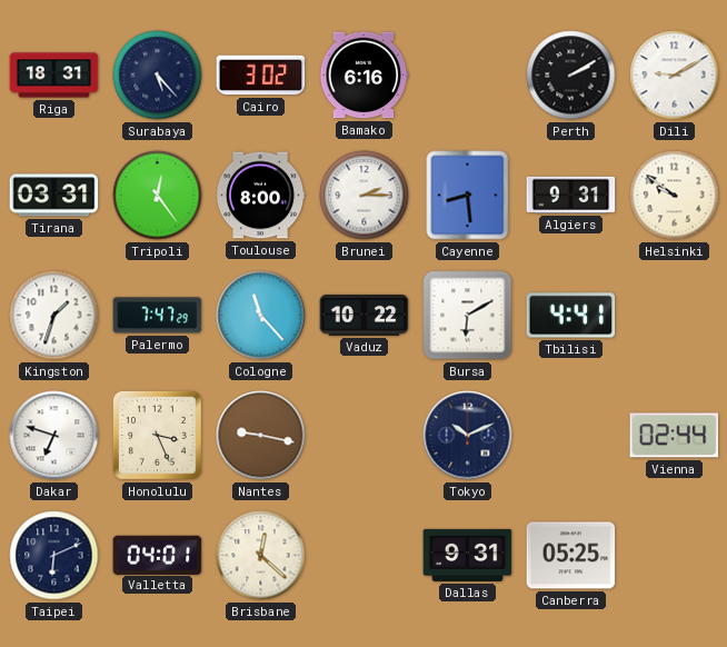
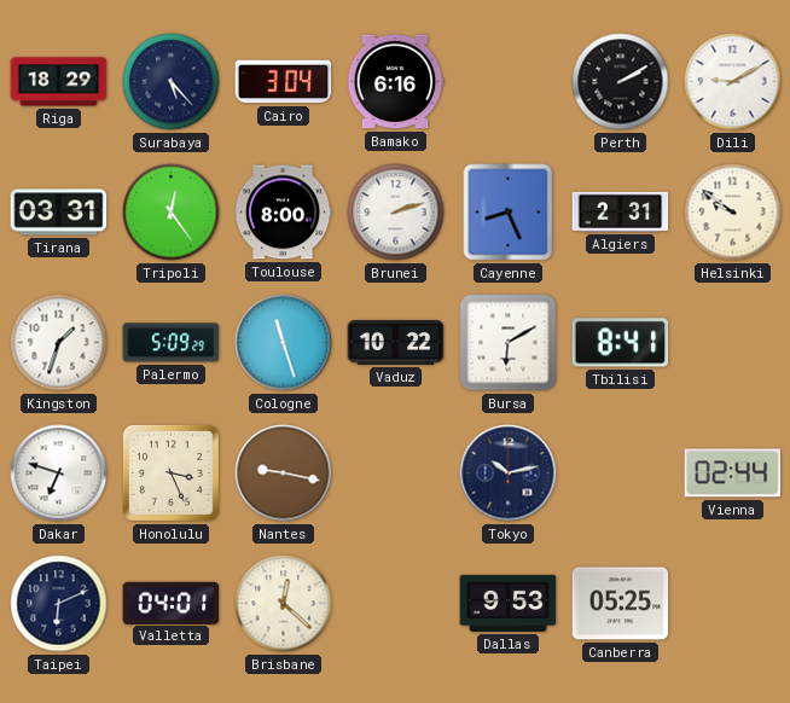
Riga: 18:31 -> 18:29 (59, 82)
Cairo: 3:02 -> 3:04 (284, 82)
Brunei: 2:15 -> 2:12 (396, 213)
Cayenne: 8:29 -> 8:26 (509, 213)
Algiers: 9:31 -> 2:31 (621, 211)
Palermo: 7:47 -> 5:09 (172, 343)
Cologne: 11:23 -> 11:27 (284, 343)
Tbilisi: 4:41 -> 8:41 (621, 343)
Tokyo: 10:11 -> 10:13 (509, 473)
Dallas: 9:31 -> 9:53 (509, 603)
